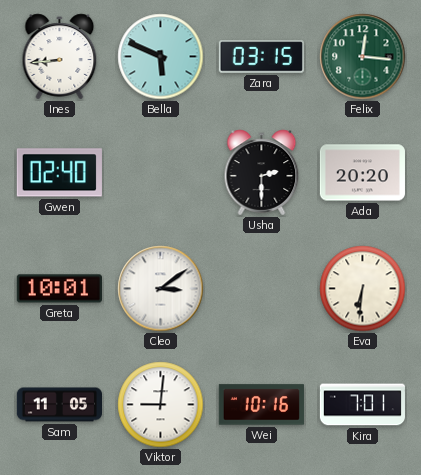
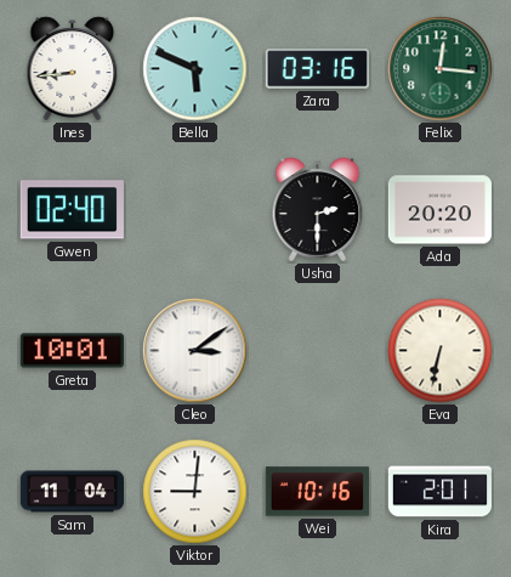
Zara: 03:15 -> 03:16 (317, 69)
Eva: 6:31 -> 6:32 (441, 351)
Sam: 11:05 -> 11:04 (72, 492)
Kira: 7:01 -> 2:01 (439, 492)
